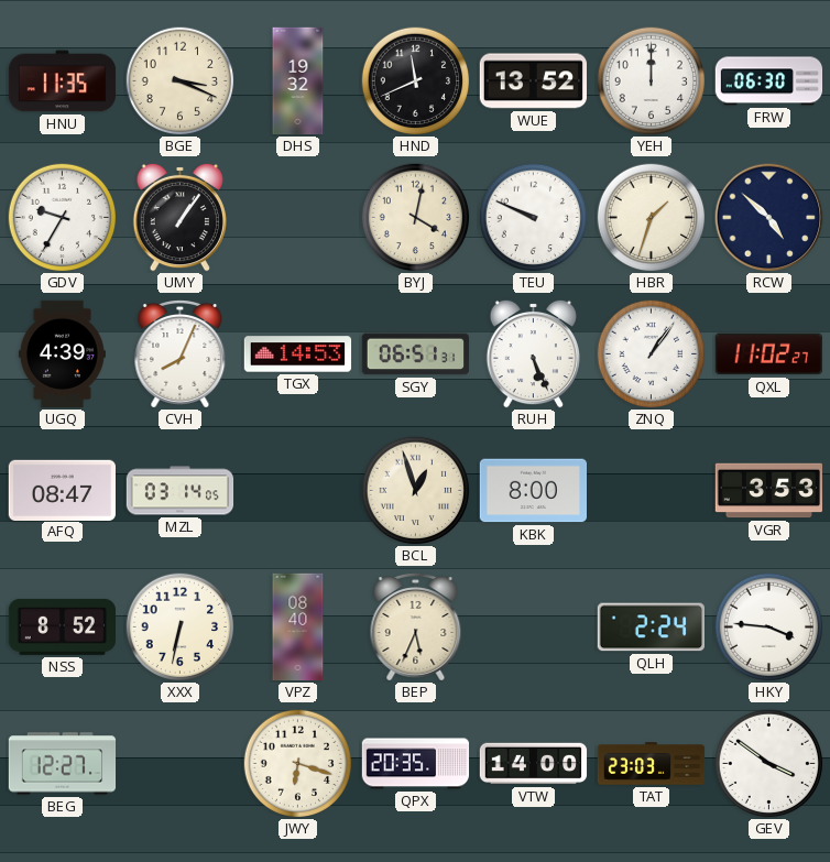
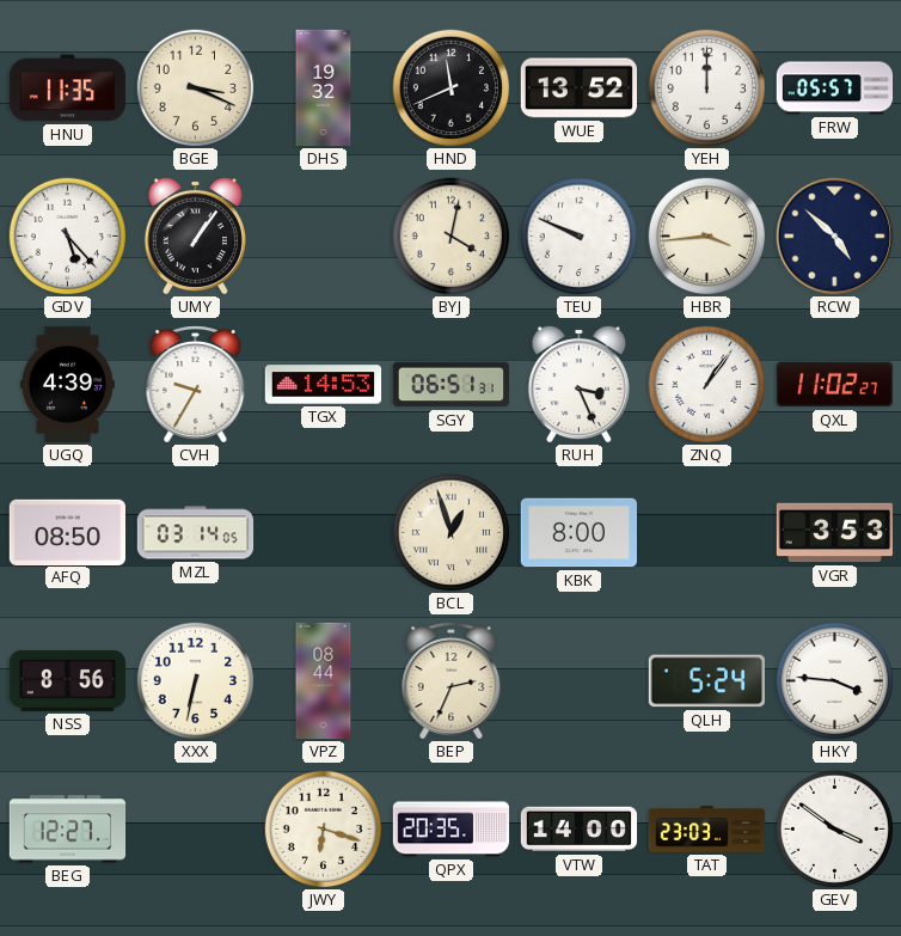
FRW: 06:30 -> 05:57 (835, 88)
GDV: 9:35 -> 5:23 (68, 237)
HBR: 1:33 -> 3:44 (707, 237)
CVH: 8:04 -> 9:35 (196, 385)
RUH: 5:26 -> 3:26 (578, 384)
AFQ: 08:47 -> 08:50 (67, 532)
NSS: 8:52 -> 8:56 (67, 680)
VPZ: 08:40 -> 08:44 (324, 681)
BEP: 5:34 -> 2:34 (452, 681)
QLH: 2:24 -> 5:24 (706, 681)
